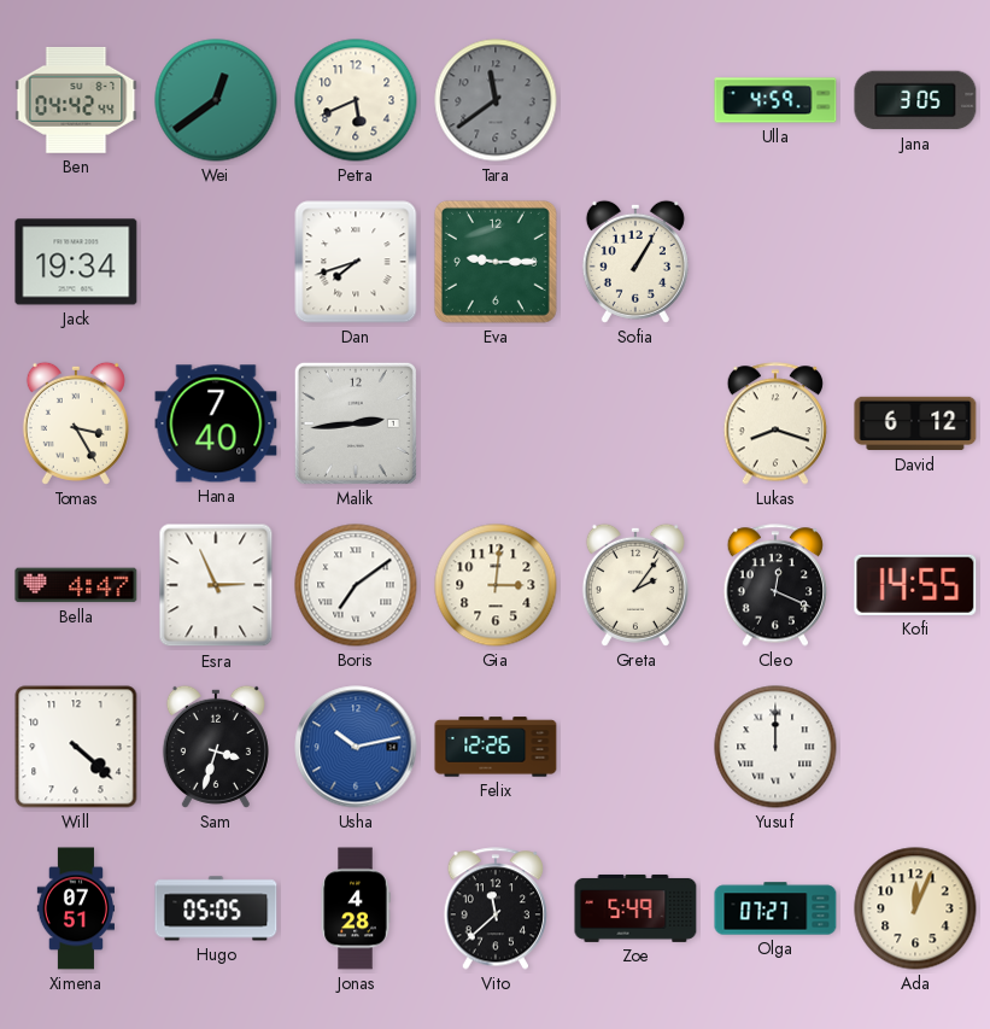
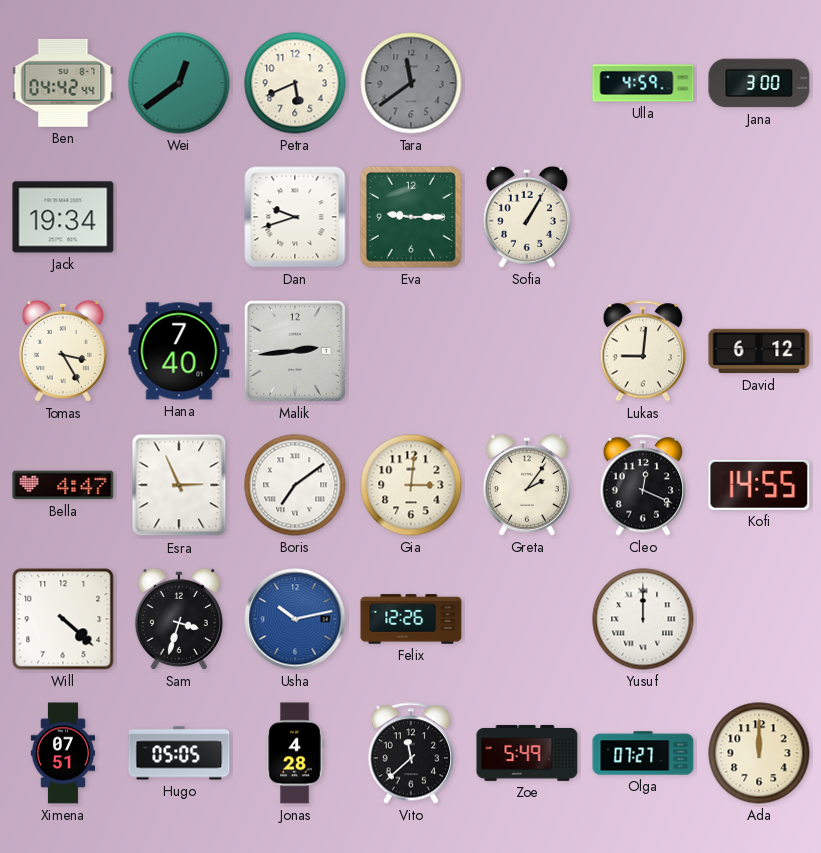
Jana: 3:05 -> 3:00 (759, 83)
Dan: 7:42 -> 9:42 (295, 217)
Lukas: 8:18 -> 9:01 (643, 351)
Ada: 12:04 -> 12:00 (759, 753)
